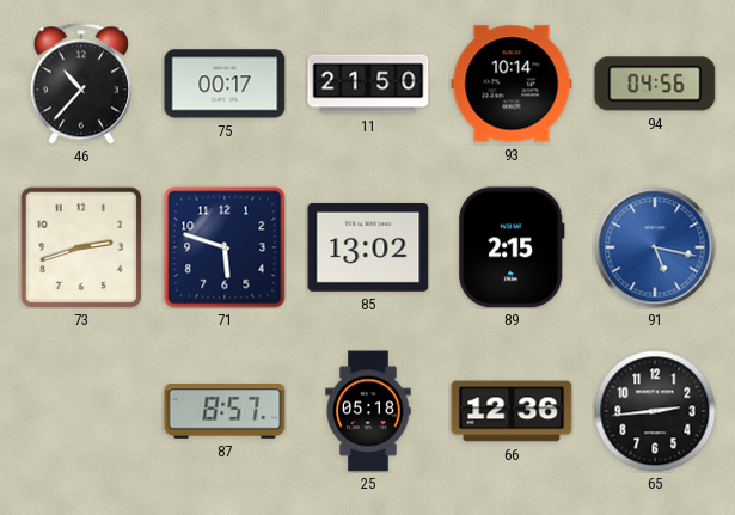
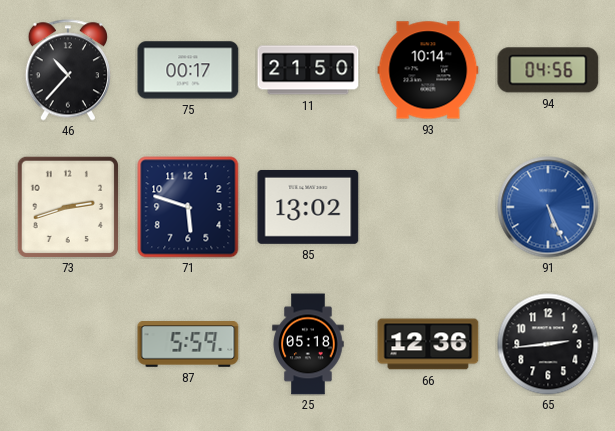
89: 2:15 -> none (512, 247)
91: 5:17 -> 5:26 (548, 207)
87: 8:57 -> 5:59 (188, 344)
